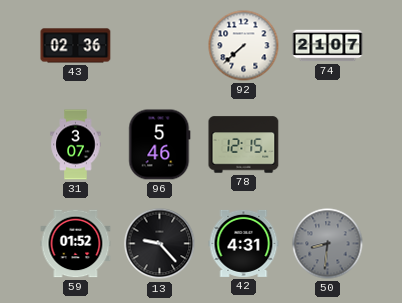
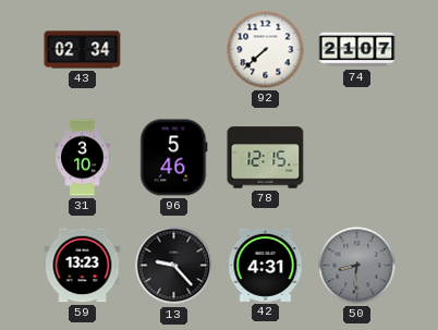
43: 02:36 -> 02:34 (83, 50)
31: 3:07 -> 3:10 (83, 158)
59: 01:52 -> 13:23 (83, 266)
